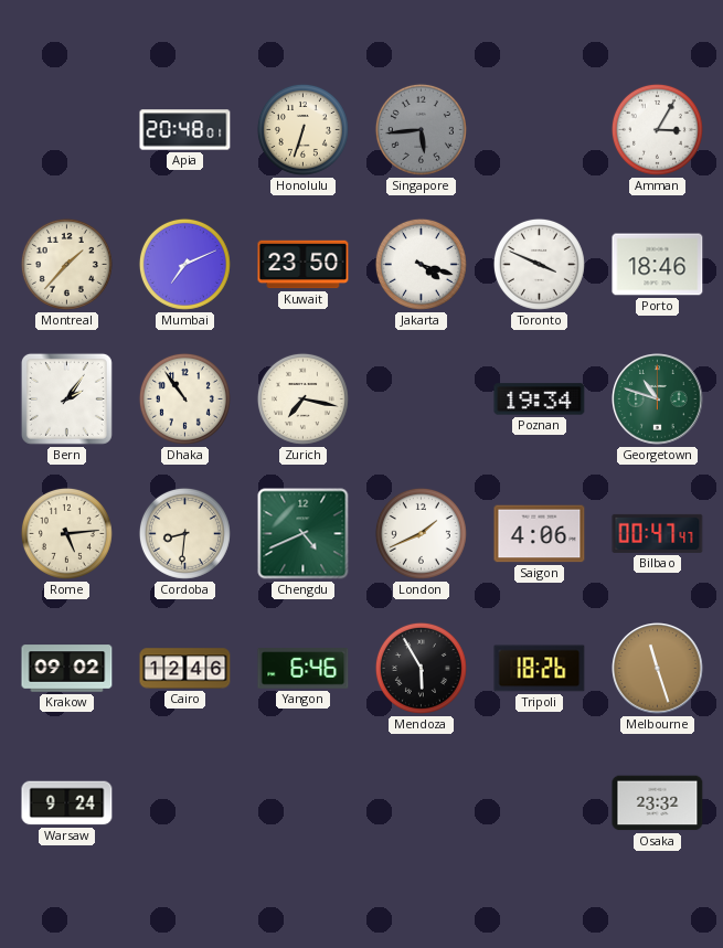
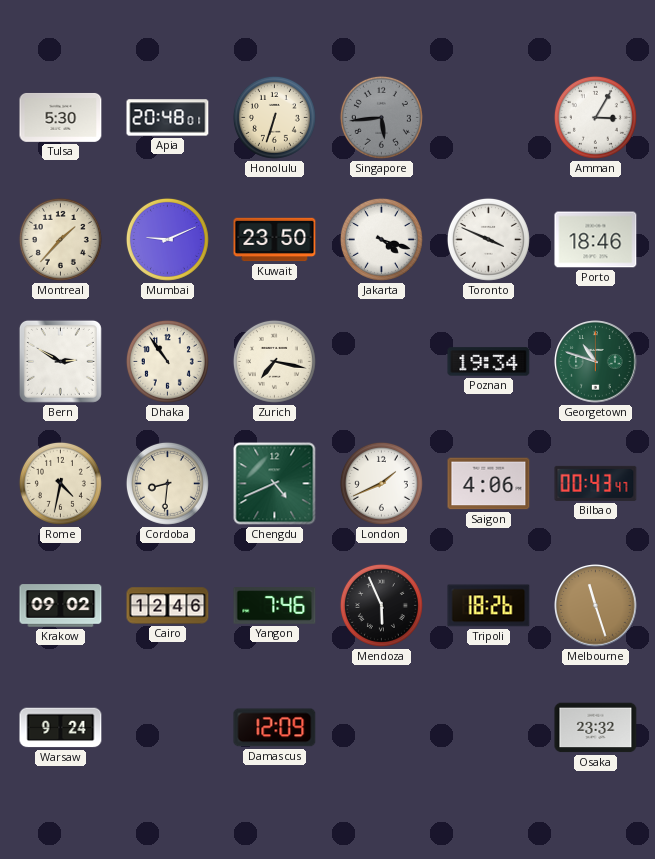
Tulsa: none -> 5:30 (61, 118)
Mumbai: 7:11 -> 9:11 (167, 239)
Bern: 2:06 -> 2:50 (60, 361)
Rome: 5:14 -> 4:32 (60, 483)
Bilbao: 00:47 -> 00:43 (596, 483)
Yangon: 6:46 -> 7:46 (275, 606)
Mendoza: 5:55 -> 5:56 (381, 605)
Damascus: none -> 12:09 (275, 728)
